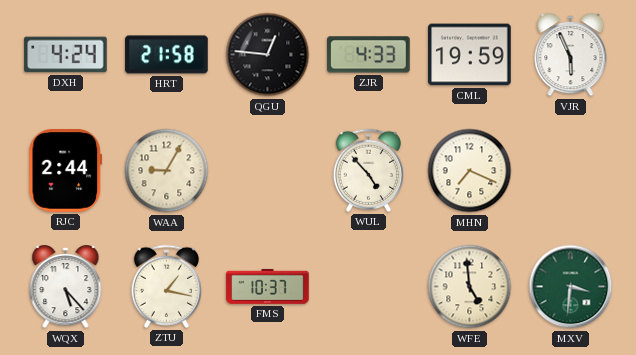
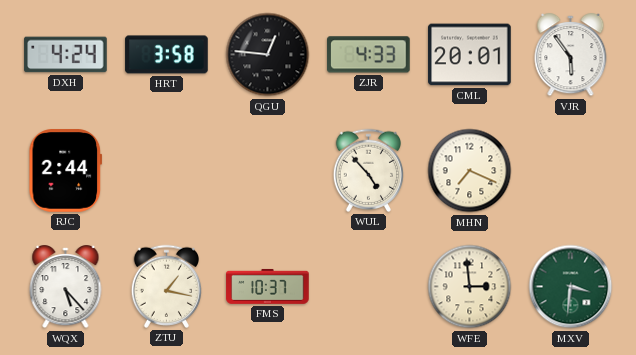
HRT: 21:58 -> 3:58 (167, 55)
CML: 19:59 -> 20:01 (470, 55)
VJR: 5:56 -> 5:54 (571, 55)
WAA: 9:05 -> none (167, 171)
WFE: 4:59 -> 2:59 (470, 287)
